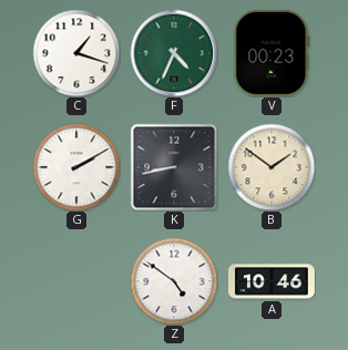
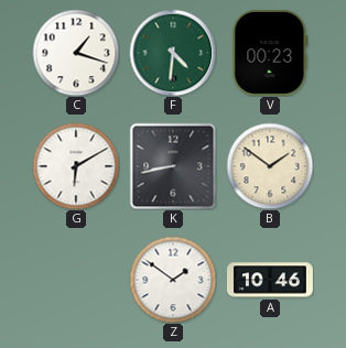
F: 4:34 -> 4:31 (173, 53)
G: 2:10 -> 6:10 (76, 166)
Z: 4:51 -> 1:51 (173, 280)
